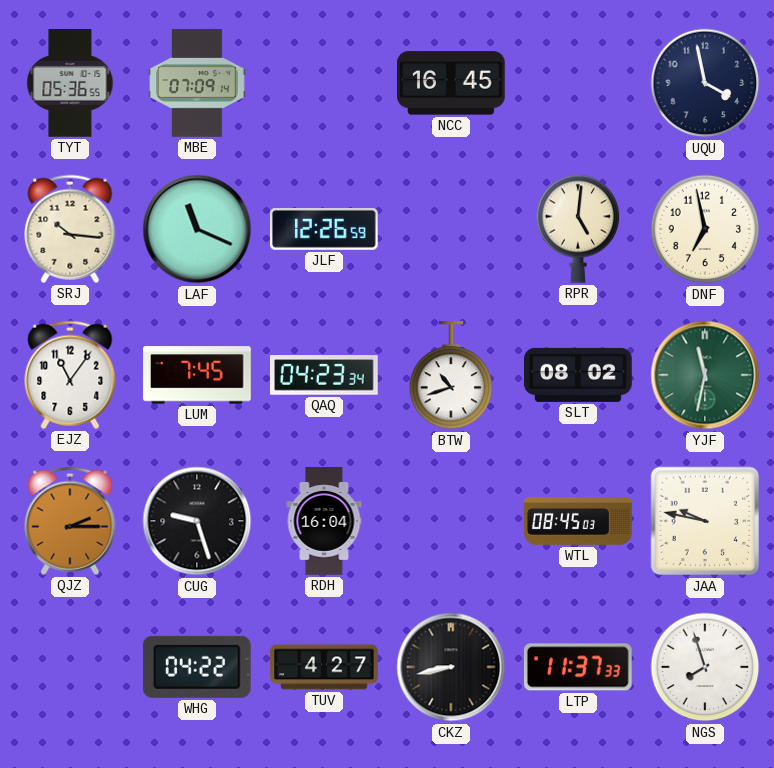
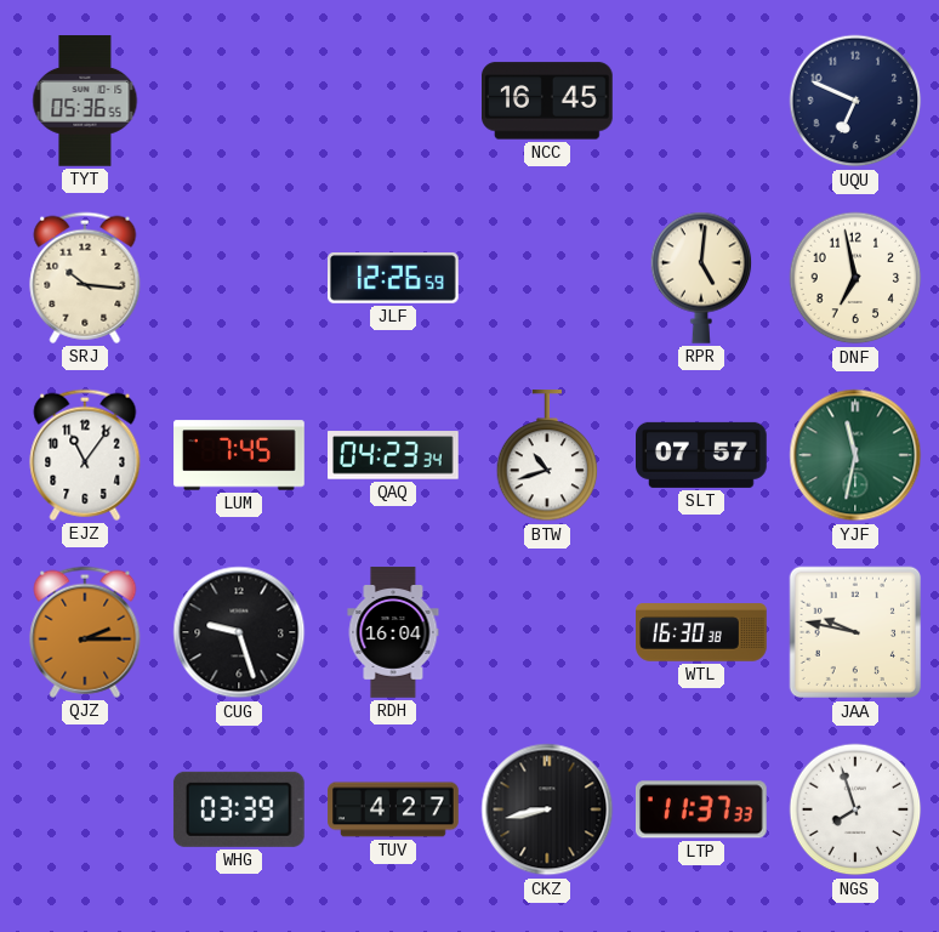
MBE: 07:09 -> none (197, 83)
UQU: 3:58 -> 6:49 (855, 101)
LAF: 11:19 -> none (197, 229)
SLT: 08:02 -> 07:57 (702, 455)
WTL: 08:45 -> 16:30 (701, 632)
WHG: 04:22 -> 03:39 (239, 809)
